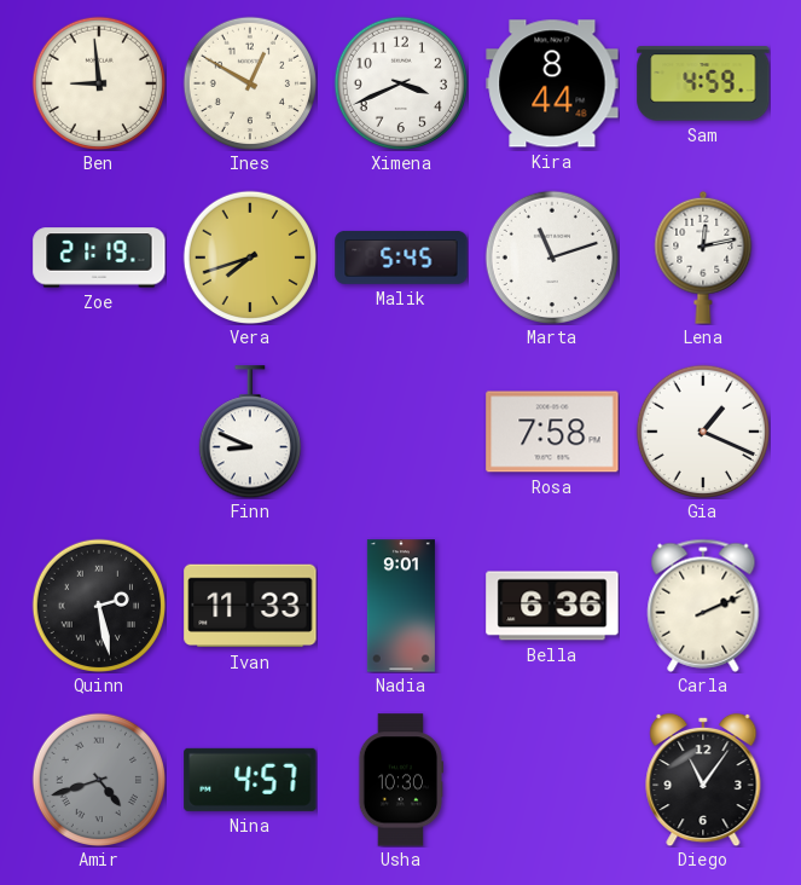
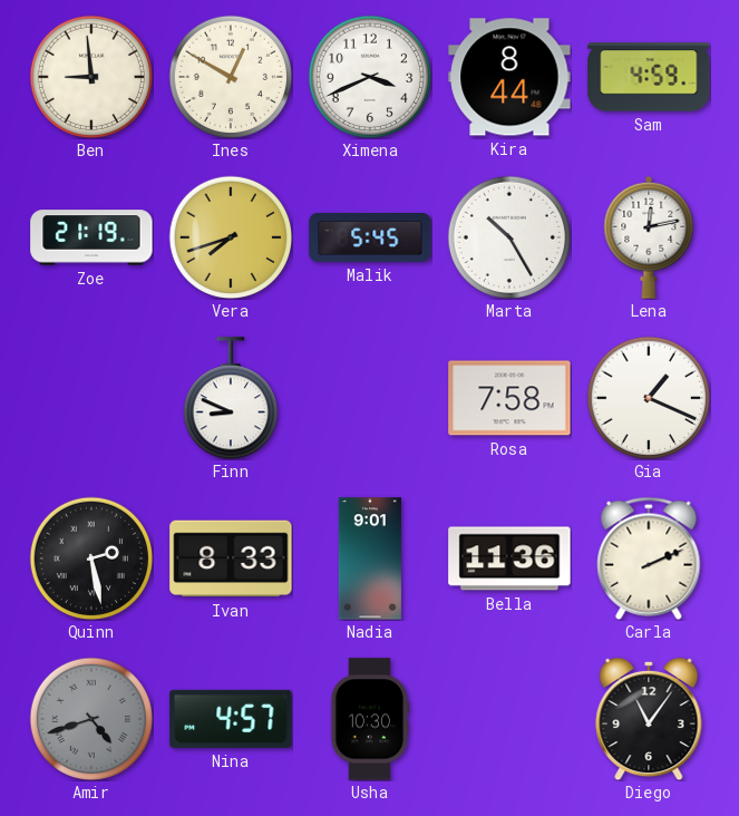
Marta: 11:12 -> 10:25 (508, 236)
Ivan: 11:33 -> 8:33 (231, 558)
Bella: 6:36 -> 11:36 (509, 558)
